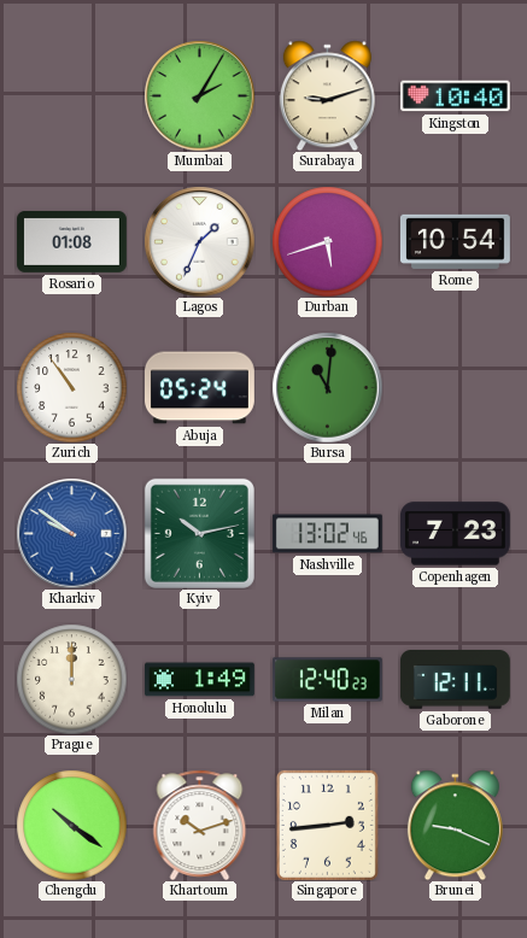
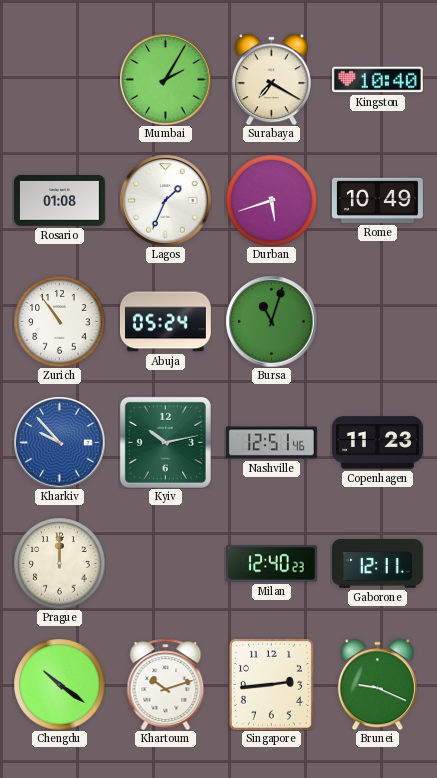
Surabaya: 9:12 -> 7:20 (271, 79)
Rome: 10:54 -> 10:49 (377, 200)
Bursa: 11:01 -> 11:03 (271, 321)
Kharkiv: 9:51 -> 9:53 (59, 442)
Nashville: 13:02 -> 12:51 (271, 443)
Copenhagen: 7:23 -> 11:23 (377, 443)
Honolulu: 1:49 -> none (199, 680)
